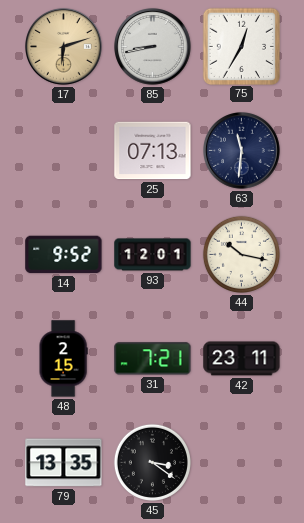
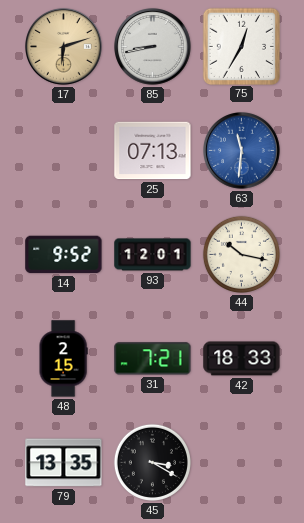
63 dial: navy -> blue (242, 151)
42: 23:11 -> 18:33 (242, 359)
45: 3:21 -> 3:20 (152, 462)
